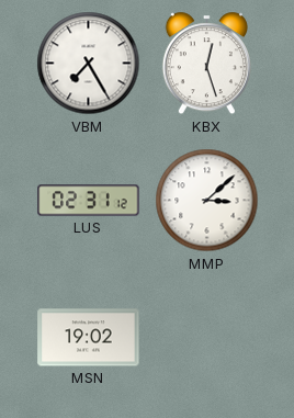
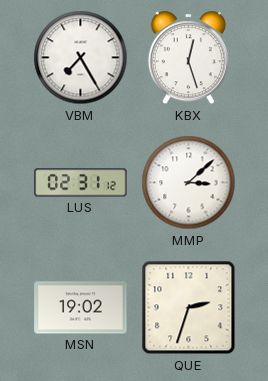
QUE: none -> 2:33 (189, 308)
